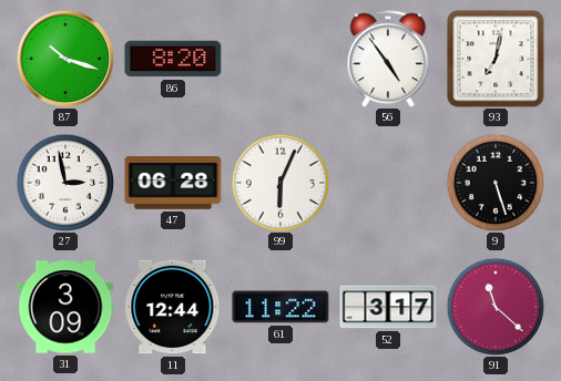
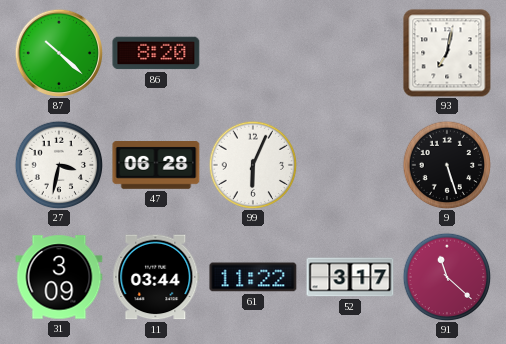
87: 10:18 -> 10:22 (58, 52)
56: 4:54 -> none (388, 59)
27: 2:58 -> 3:32 (59, 165)
11: 12:44 -> 03:44 (156, 277)
